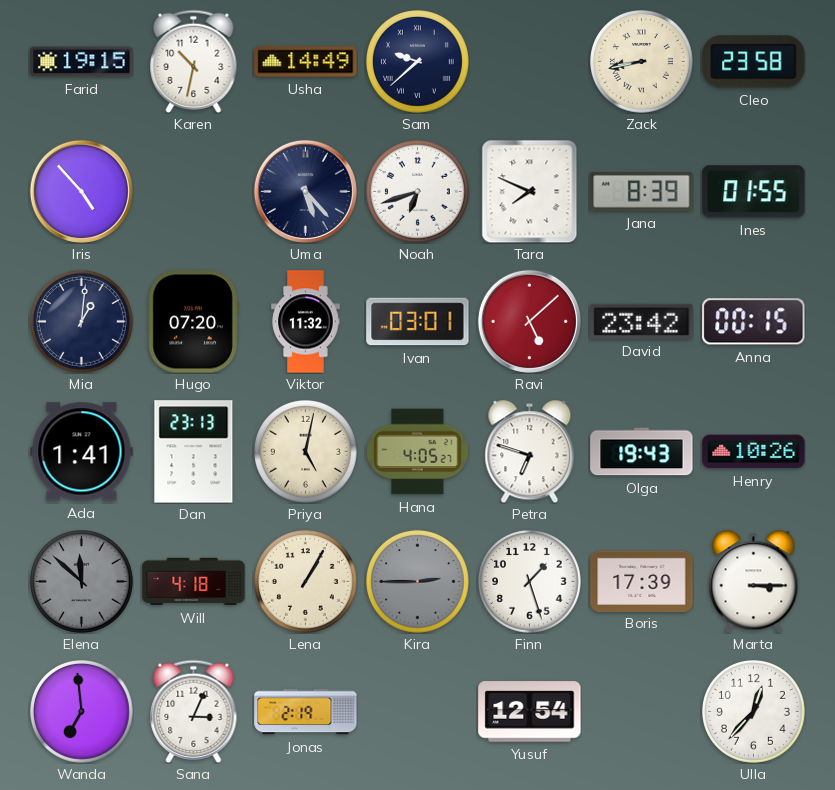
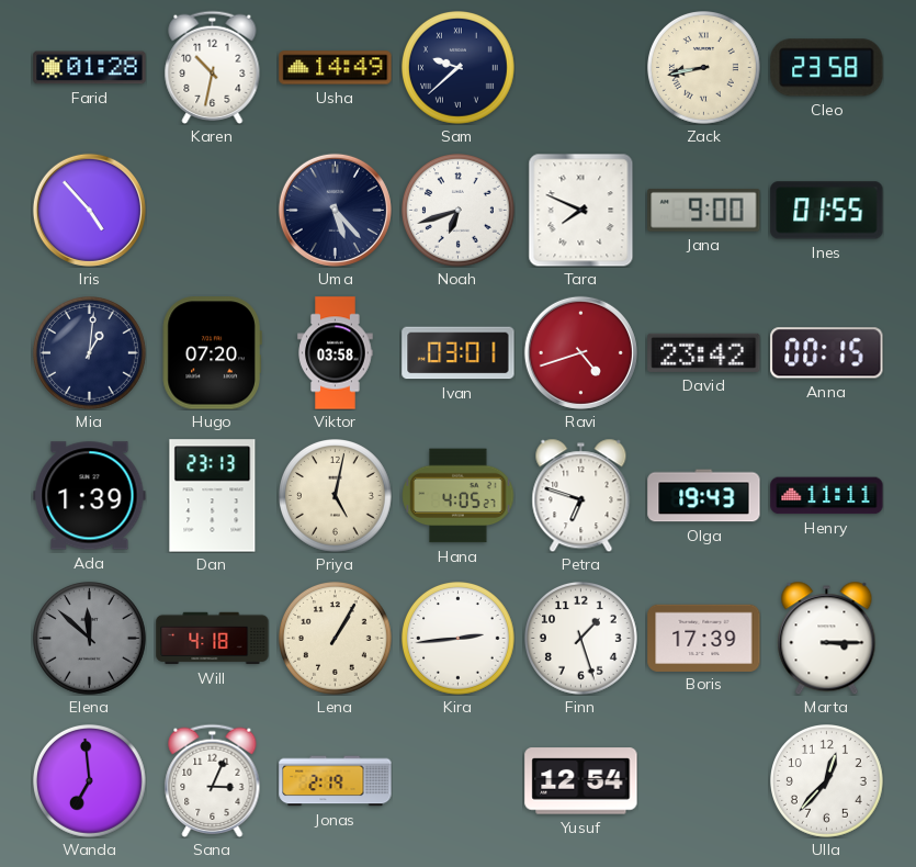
Farid: 19:15 -> 01:28 (90, 68)
Jana: 8:39 -> 9:00 (704, 210)
Viktor: 11:32 -> 03:58 (336, 353)
Ravi: 5:08 -> 4:42 (580, 352)
Ada: 1:41 -> 1:39 (90, 496)
Henry: 10:26 -> 11:11 (827, 496)
Kira: 2:45 -> 2:44 (459, 639)
Kira dial: grey -> white (459, 639)
